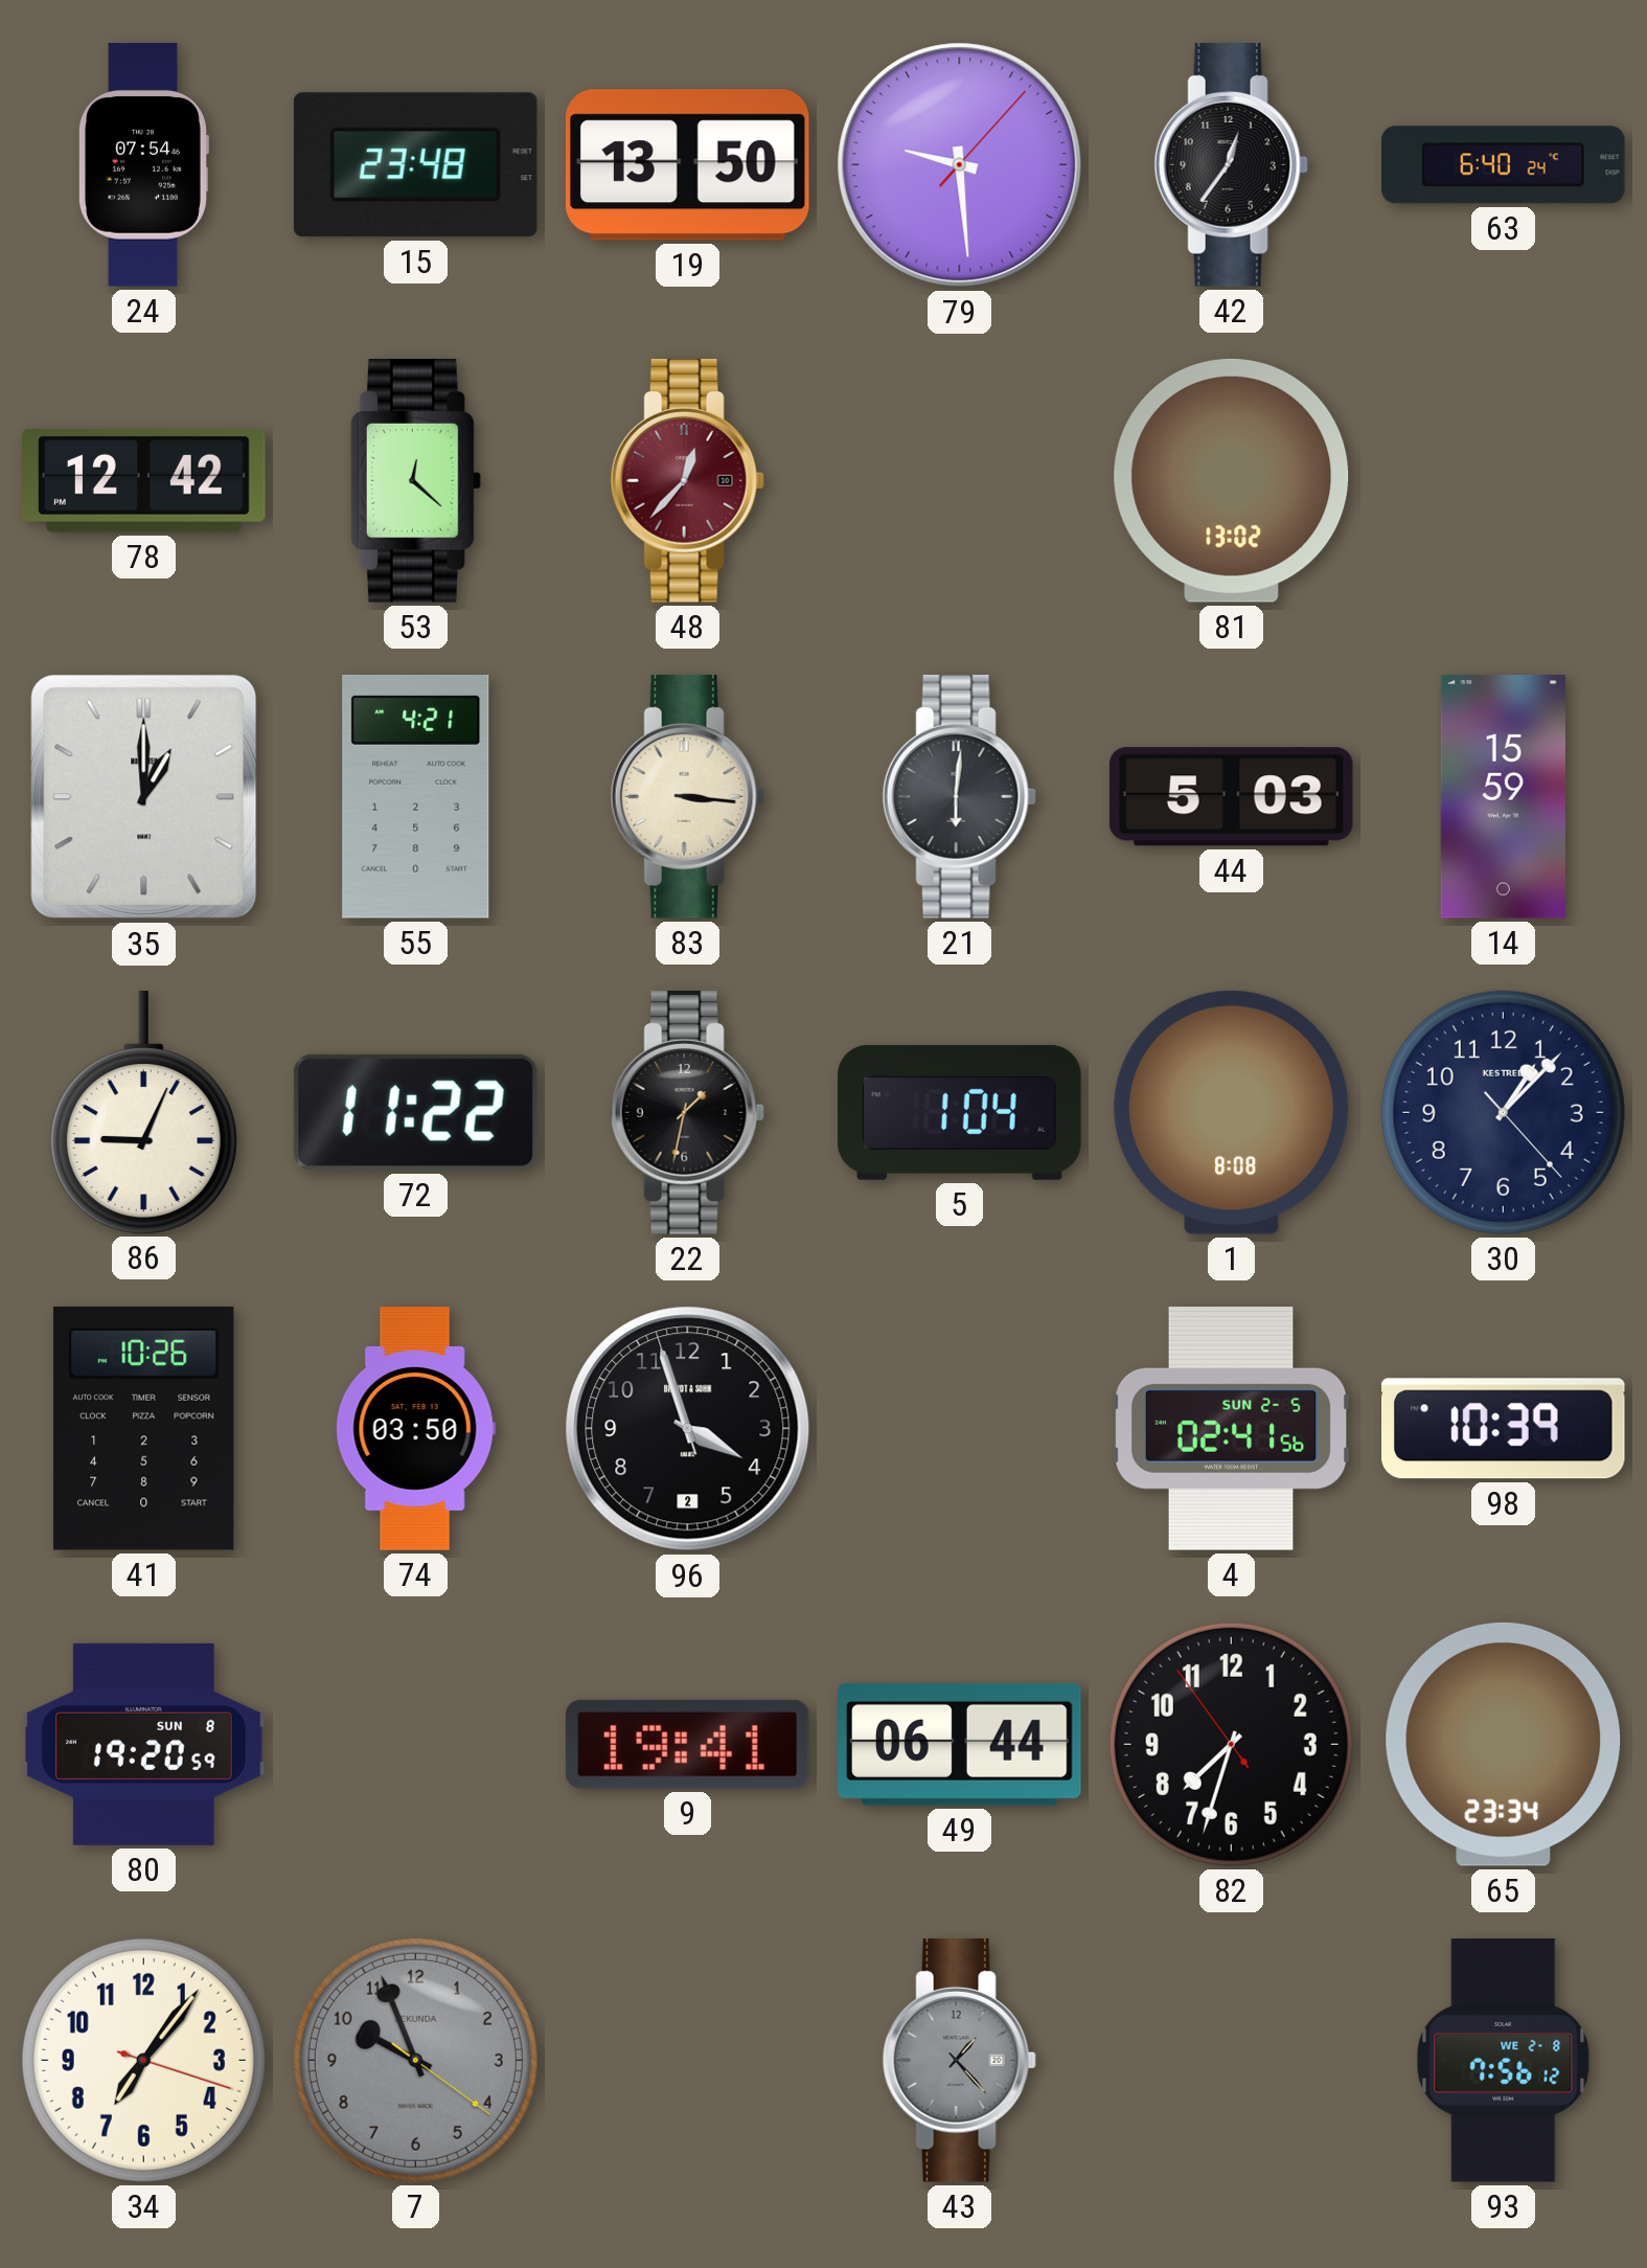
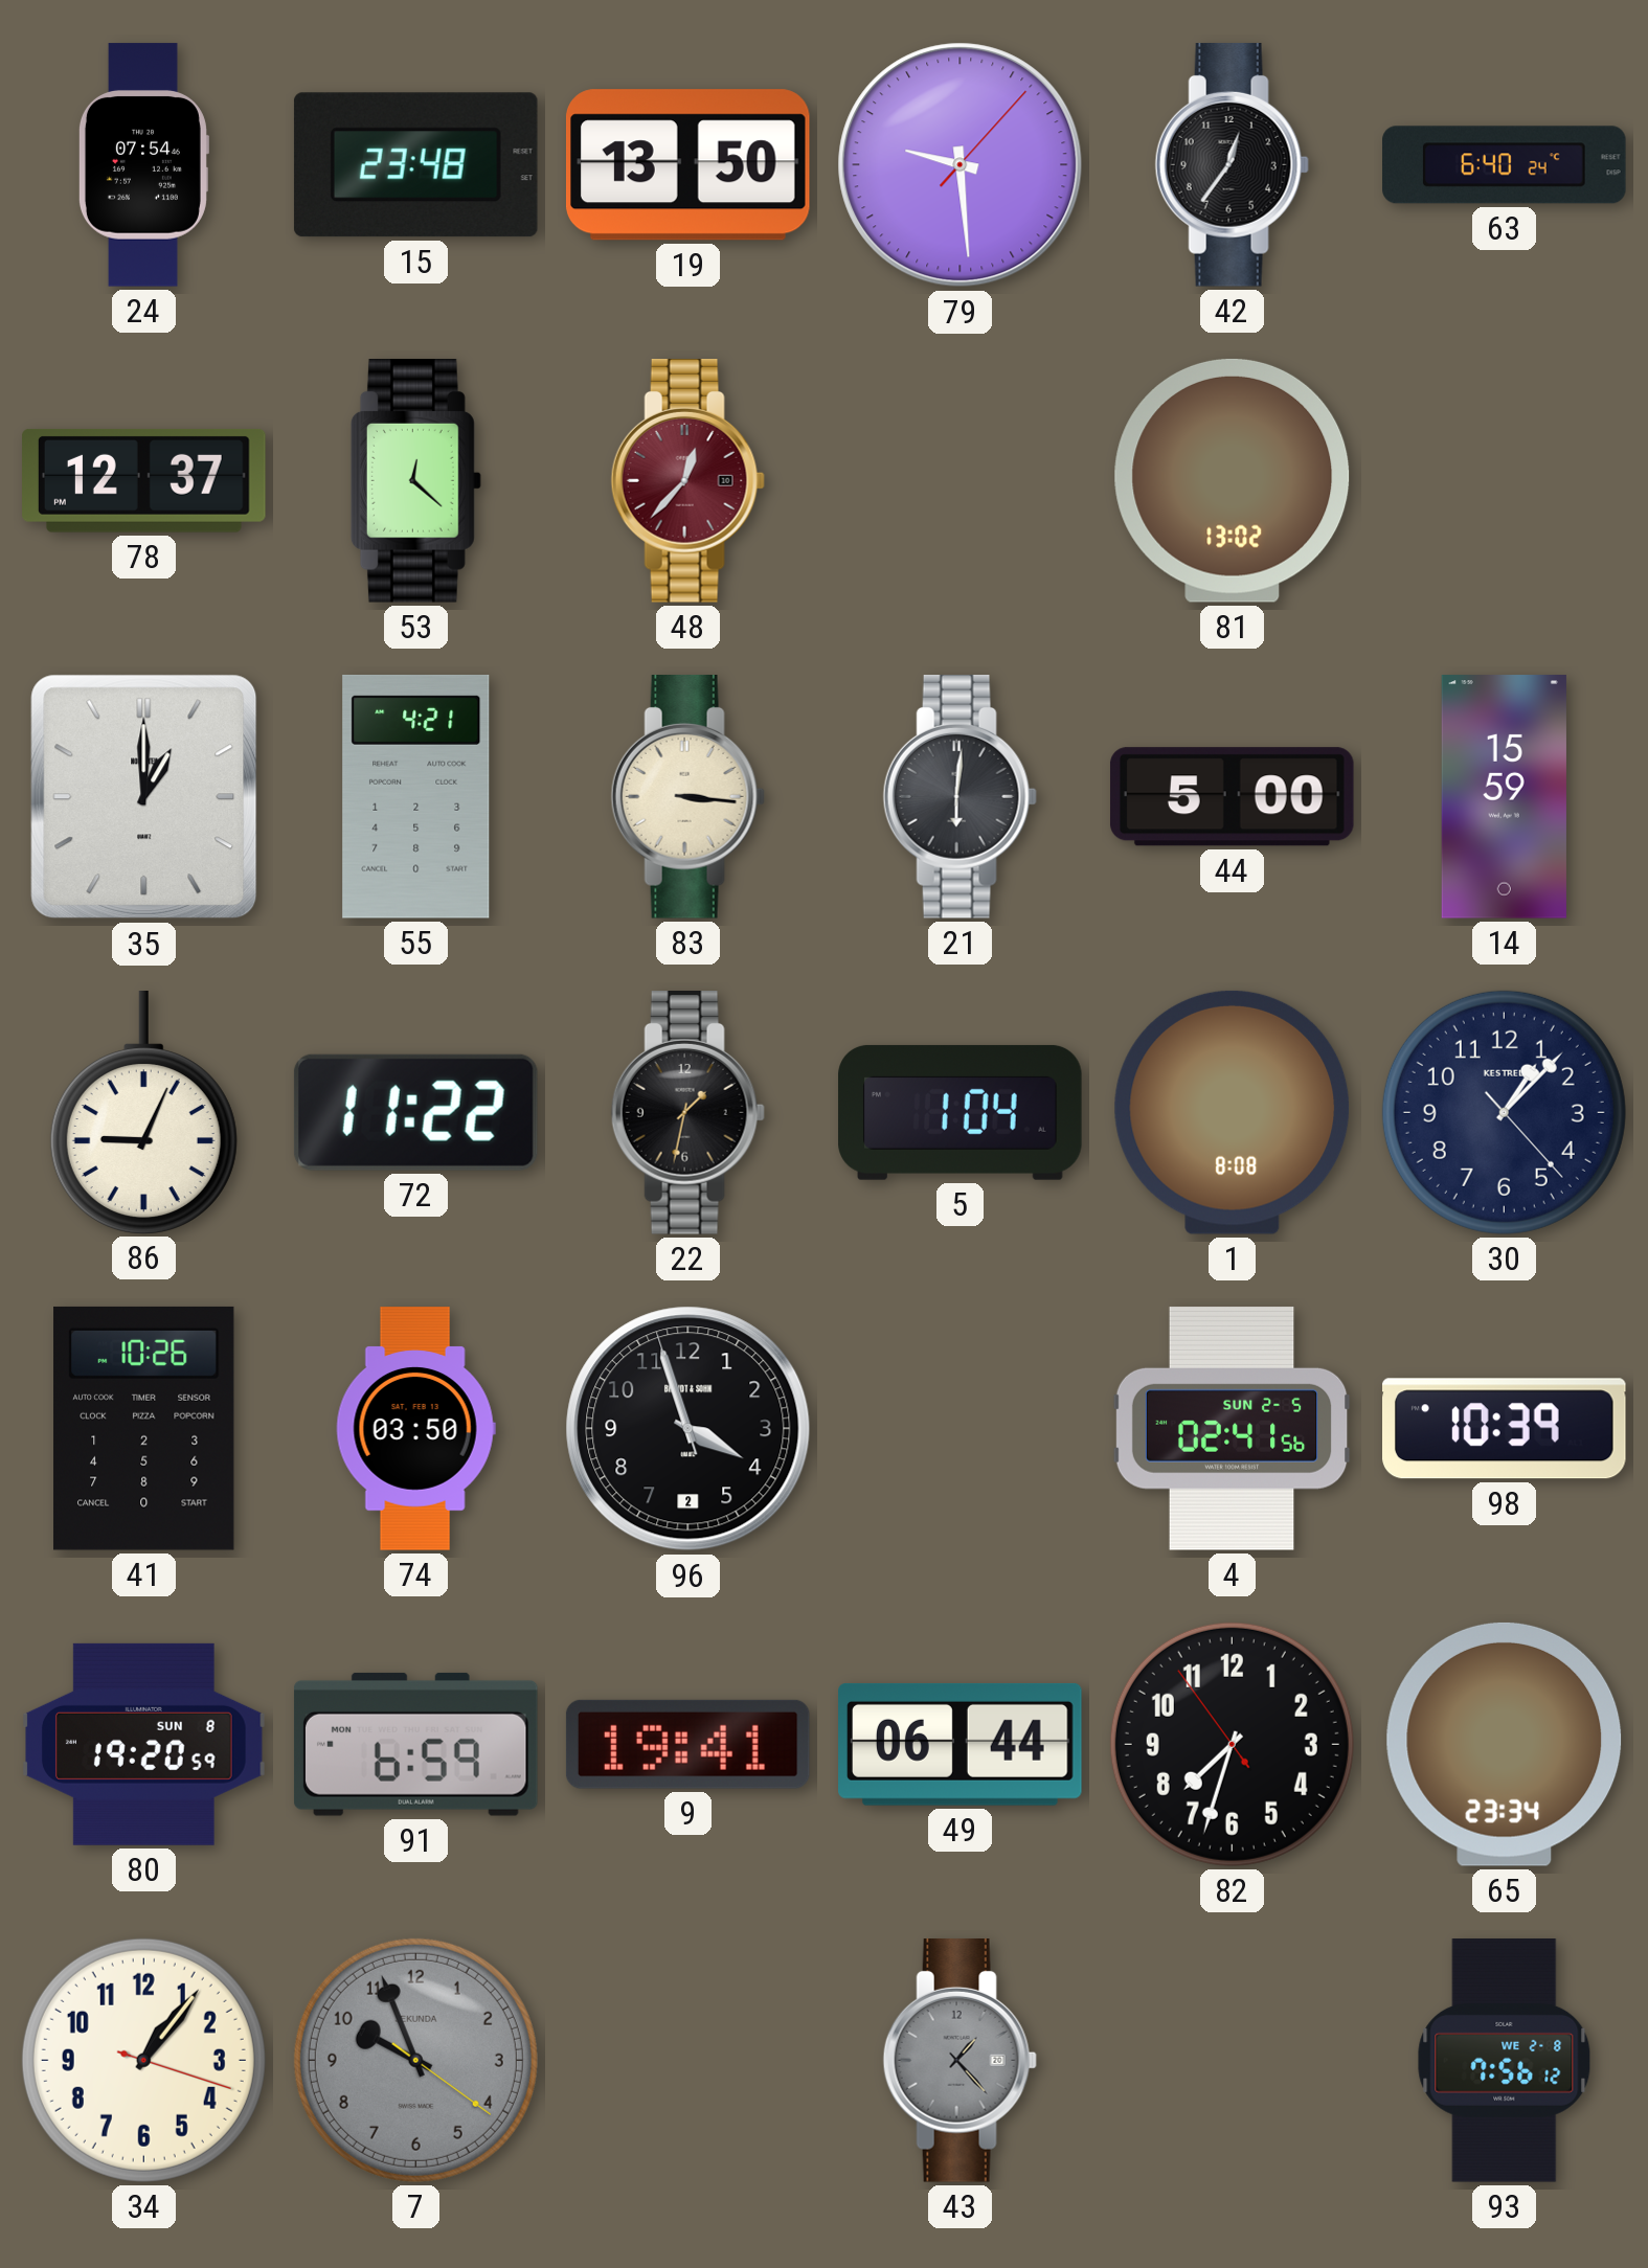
78: 12:42 -> 12:37 (144, 480)
44: 5:03 -> 5:00 (1232, 797)
91: none -> 6:59 (415, 1744)
34: 7:06 -> 1:06 (143, 2060)
